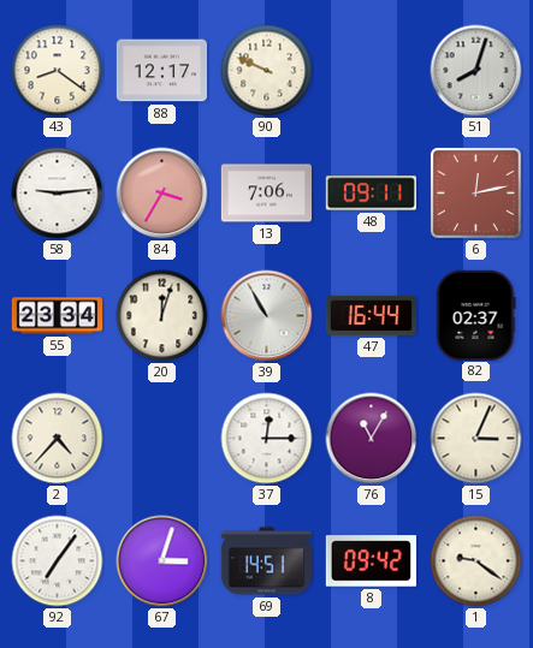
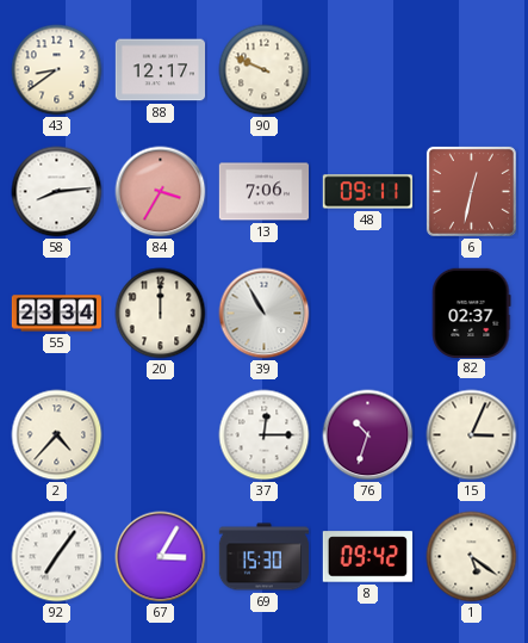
43: 8:21 -> 8:39 (57, 70)
51: 8:03 -> none (476, 71)
58: 9:14 -> 8:14 (57, 192)
6: 12:13 -> 12:32 (471, 191)
20: 12:03 -> 12:00 (161, 314)
47: 16:44 -> none (371, 315)
76: 11:05 -> 10:33 (368, 435)
67: 3:03 -> 3:05 (161, 557)
69: 14:51 -> 15:30 (265, 557)
1: 9:21 -> 5:21 (472, 557)
